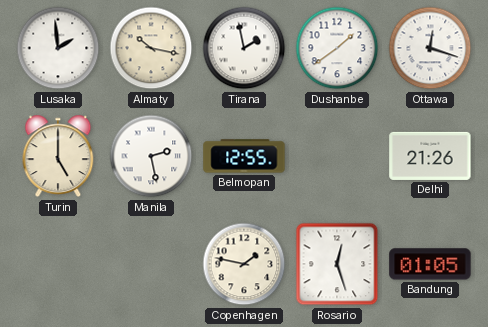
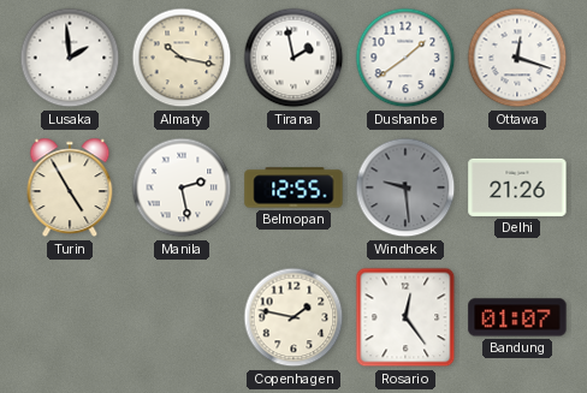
Turin: 5:00 -> 4:55 (70, 187)
Windhoek: none -> 9:29 (405, 187)
Rosario: 12:27 -> 12:24 (405, 317)
Bandung: 01:05 -> 01:07 (517, 317)
